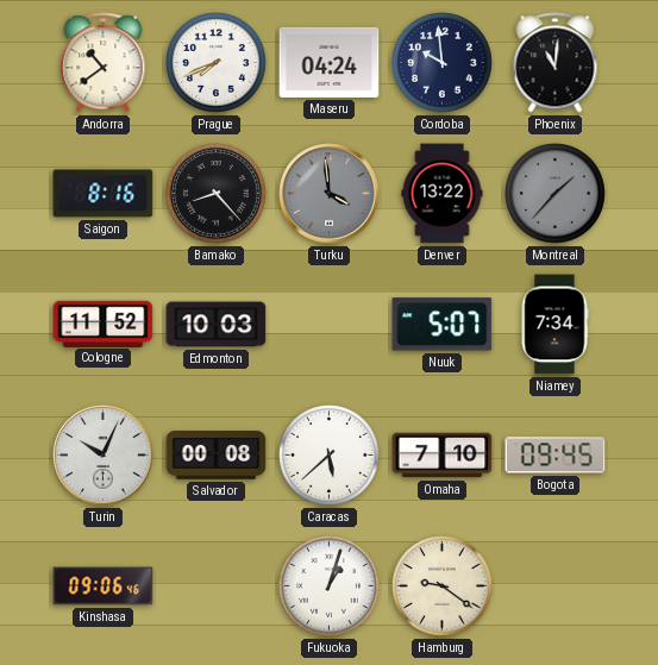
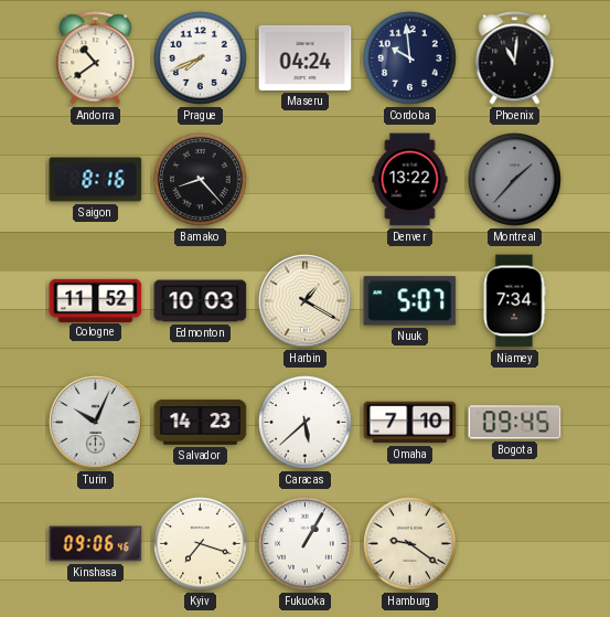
Turku: 3:59 -> none (330, 194)
Harbin: none -> 1:20 (306, 301)
Salvador: 00:08 -> 14:23 (201, 423)
Kyiv: none -> 7:18 (201, 544)
Fukuoka: 1:03 -> 1:05 (306, 544)
